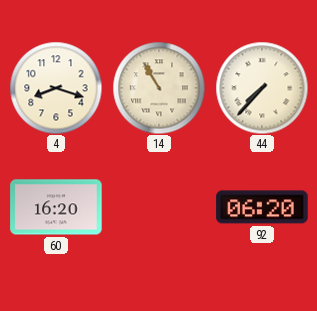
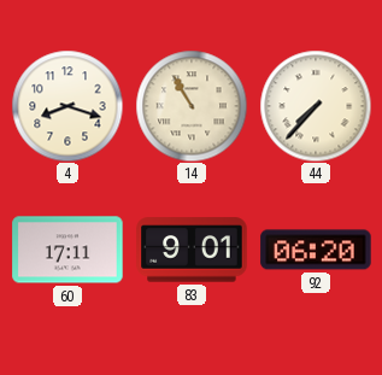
60: 16:20 -> 17:11 (67, 250)
83: none -> 9:01 (192, 250)
